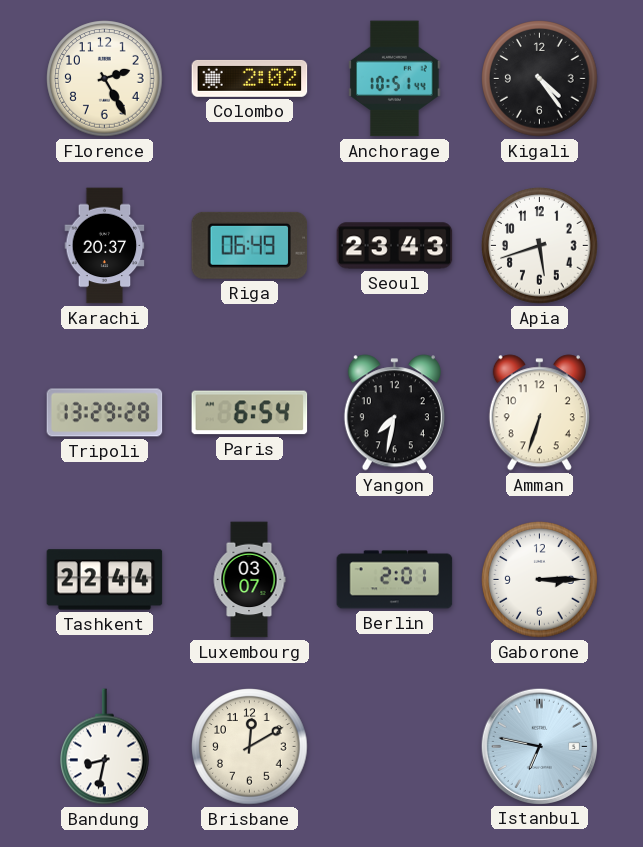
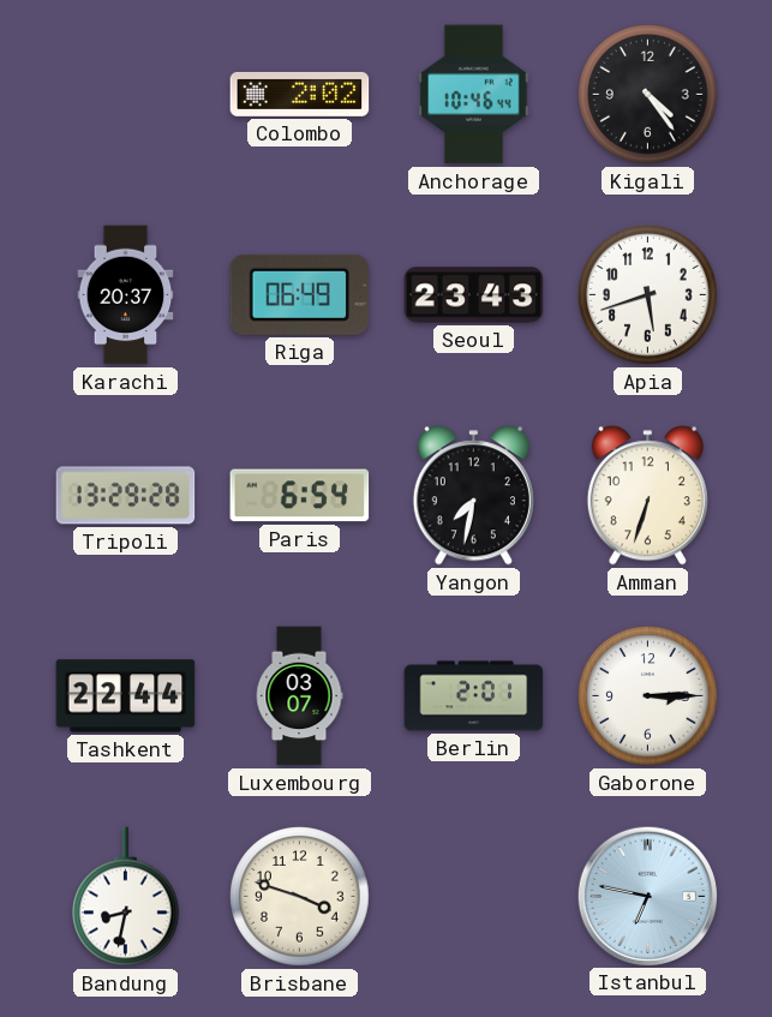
Florence: 2:25 -> none (105, 79)
Anchorage: 10:51 -> 10:46 (474, 95)
Brisbane: 12:10 -> 3:48 (300, 897)
